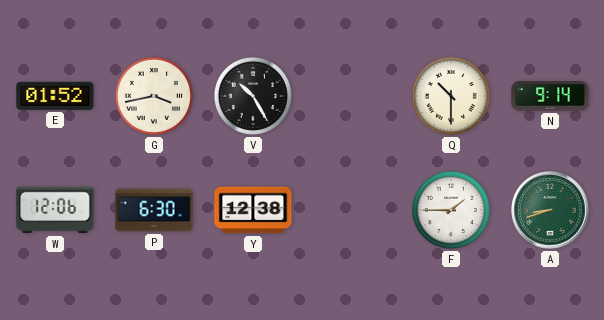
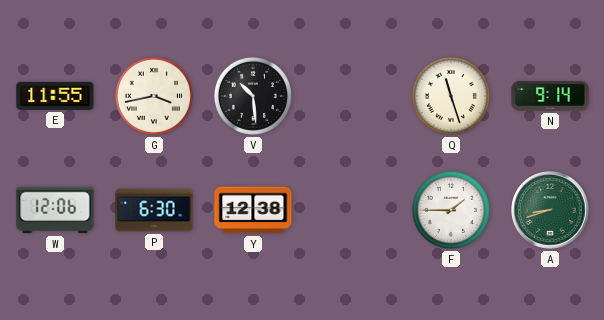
E: 01:52 -> 11:55 (55, 96)
V: 10:25 -> 10:29 (253, 96)
Q: 10:30 -> 11:27 (451, 96)
